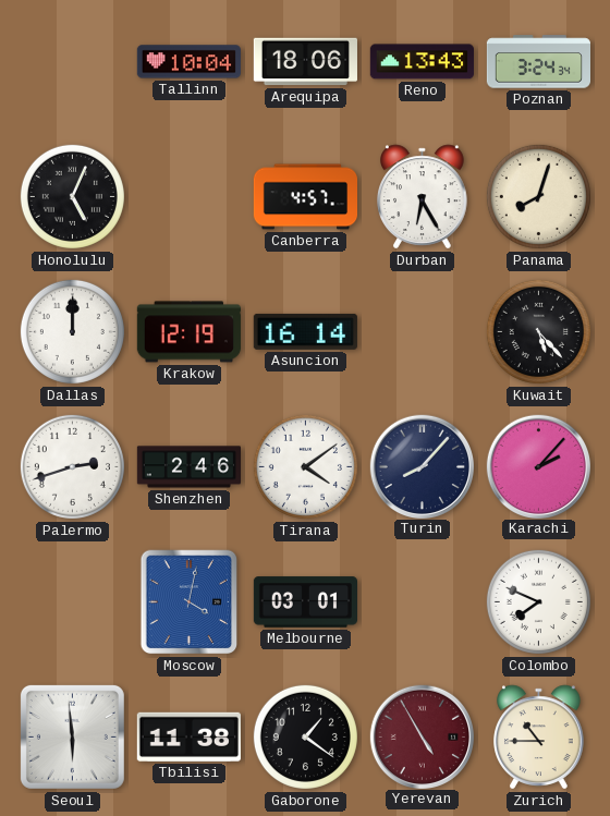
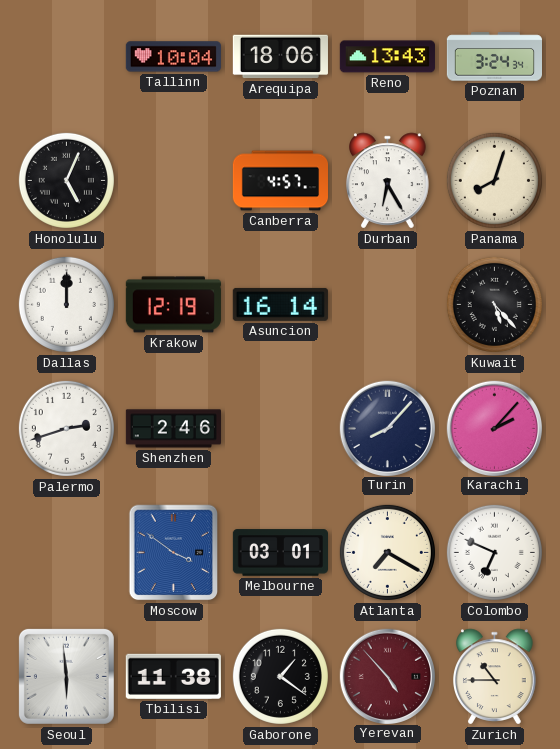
Tirana: 4:09 -> none (305, 466)
Moscow: 4:02 -> 3:51 (174, 553)
Atlanta: none -> 7:20 (387, 552)
Colombo: 7:49 -> 6:49 (494, 552)
Yerevan: 4:55 -> 4:53 (387, 676)
